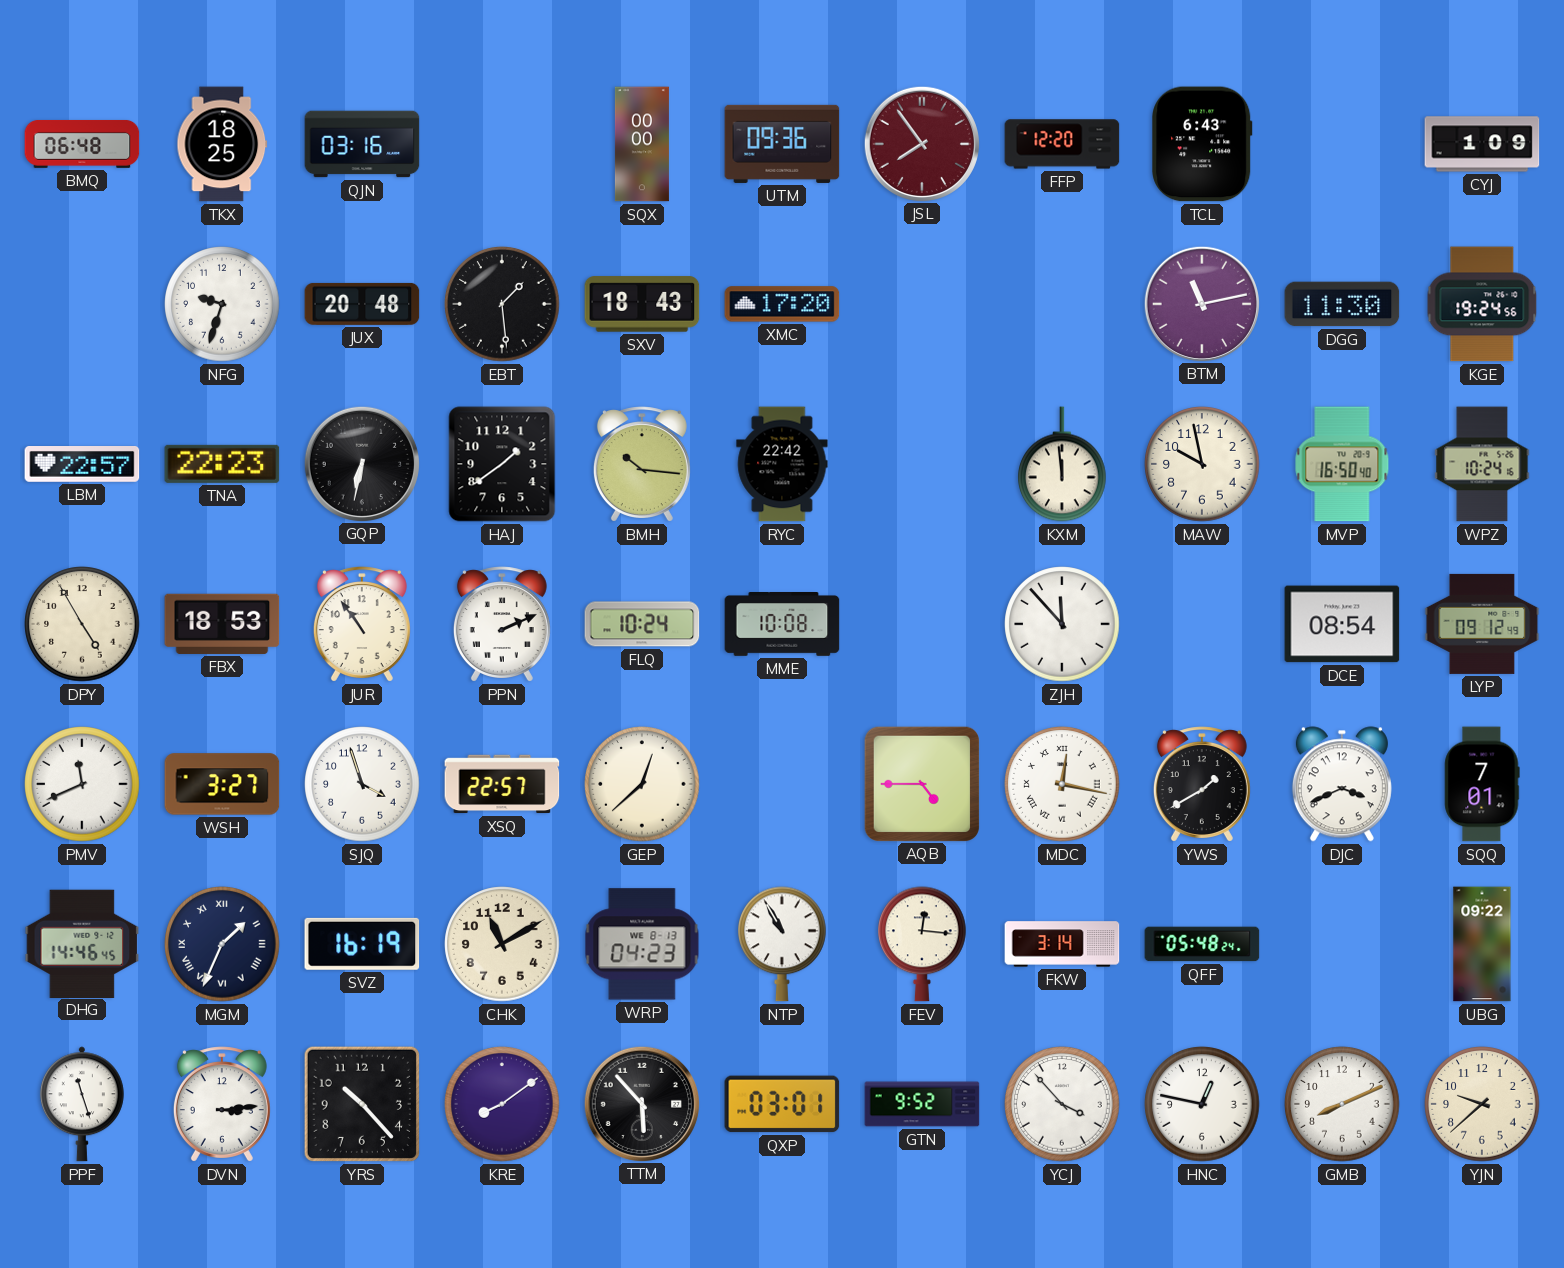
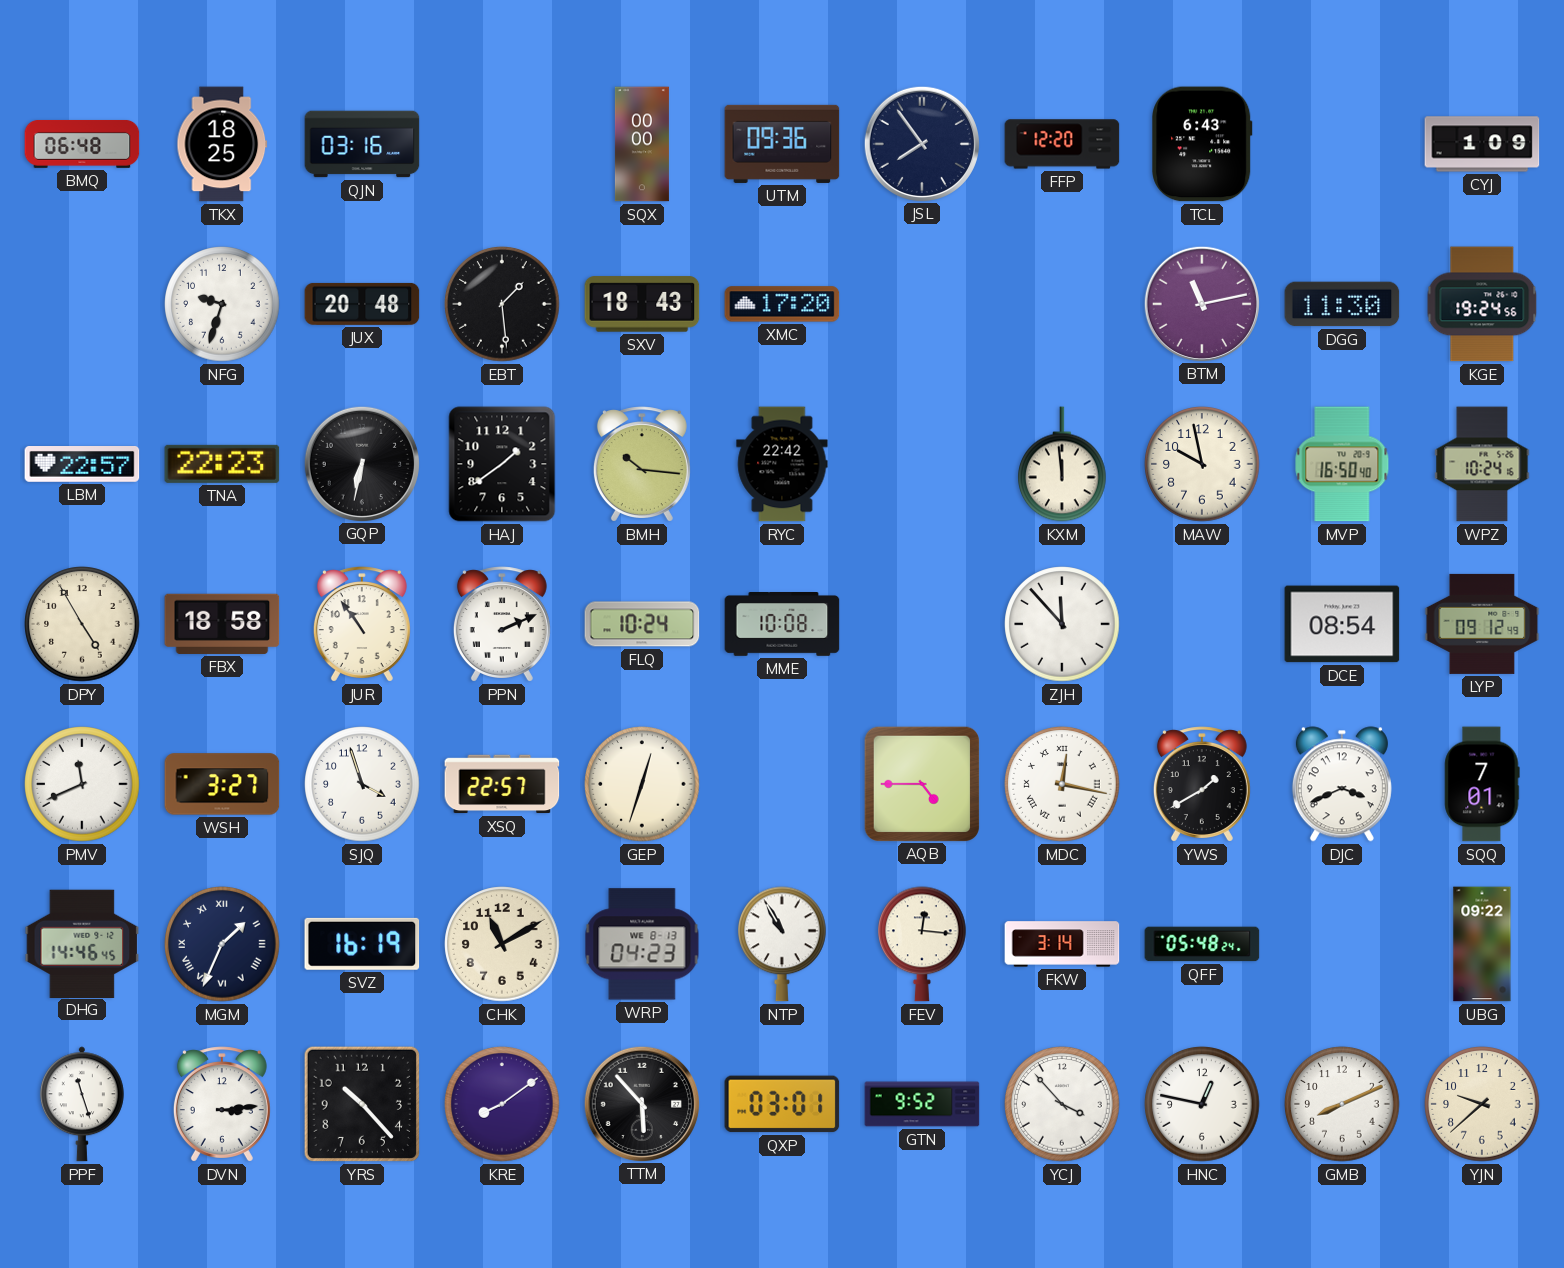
JSL dial: burgundy -> navy (921, 143)
FBX: 18:53 -> 18:58 (222, 624)
GEP: 12:38 -> 12:33 (642, 784)
